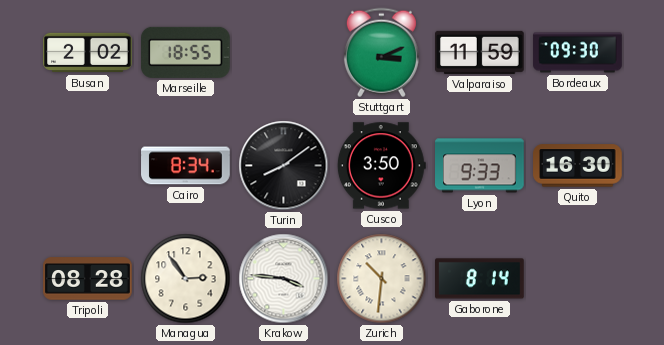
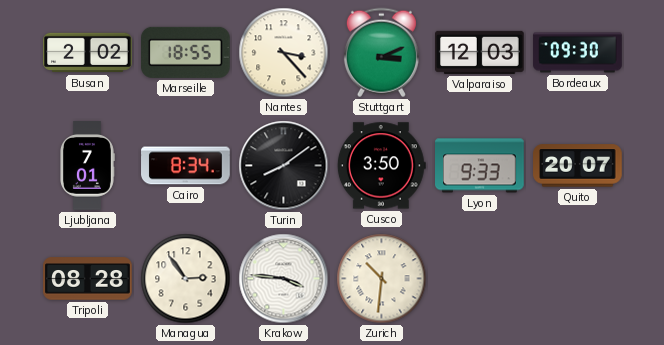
Nantes: none -> 3:23 (284, 53)
Valparaiso: 11:59 -> 12:03 (480, 52)
Ljubljana: none -> 7:01 (88, 166)
Quito: 16:30 -> 20:07 (578, 166)
Gaborone: 8:14 -> none (480, 279)
